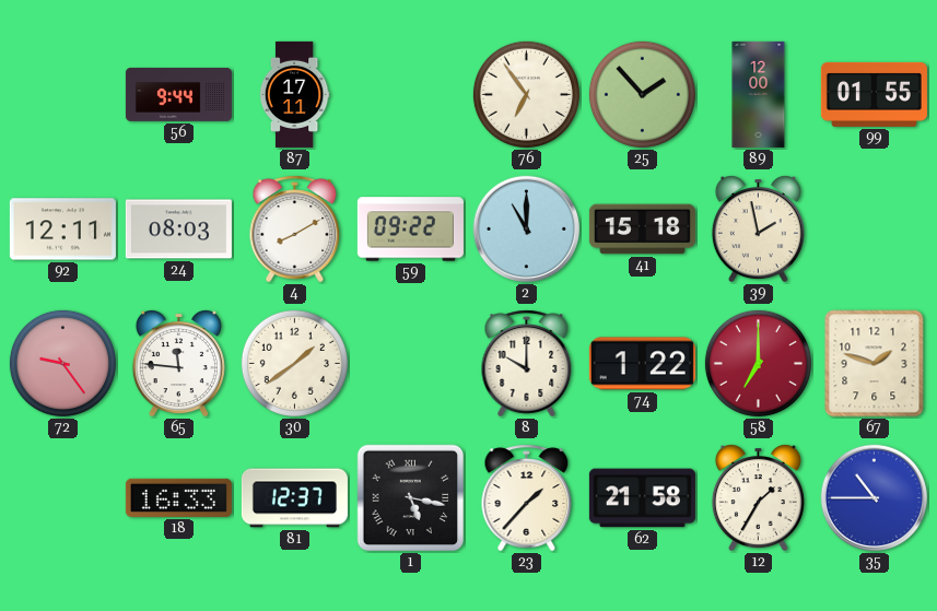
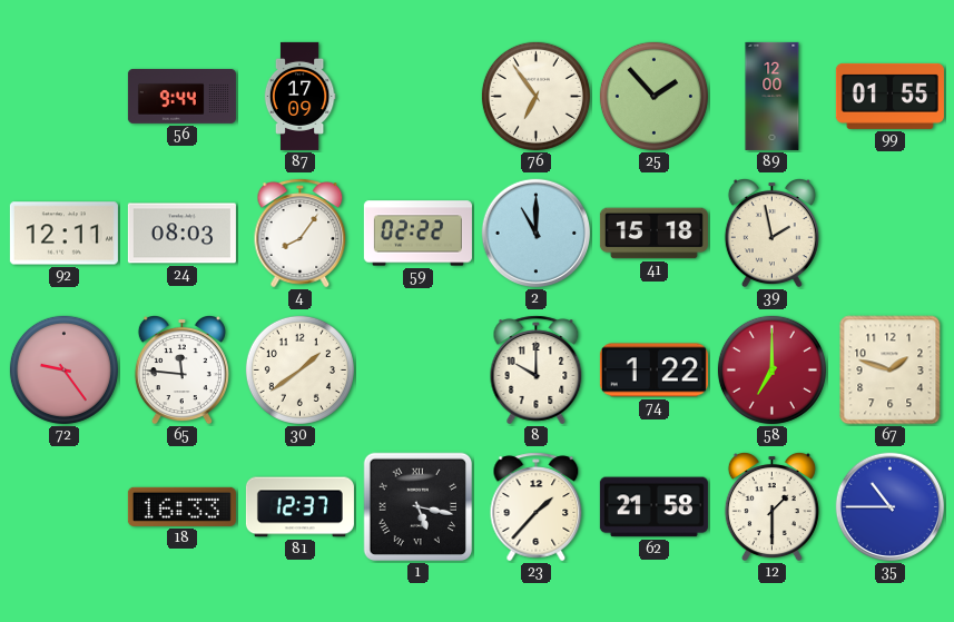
87: 17:11 -> 17:09 (299, 96)
4: 8:10 -> 8:06 (301, 234)
59: 09:22 -> 02:22 (417, 234)
12: 1:35 -> 1:30 (771, 507)
